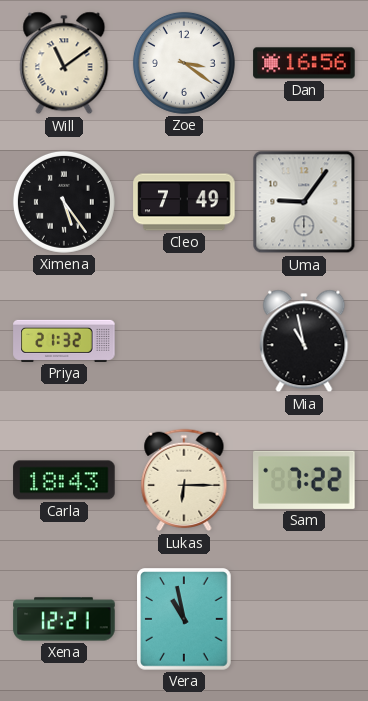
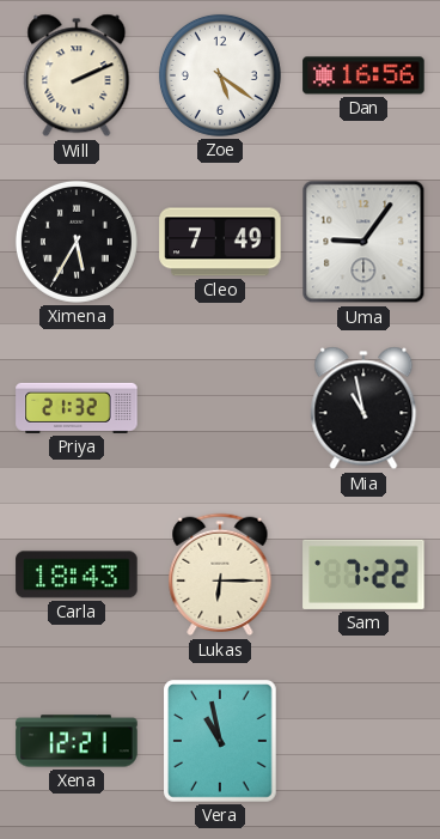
Will: 11:09 -> 2:11 (77, 75)
Zoe: 3:21 -> 5:21 (220, 75)
Ximena: 5:24 -> 5:35 (77, 242)
